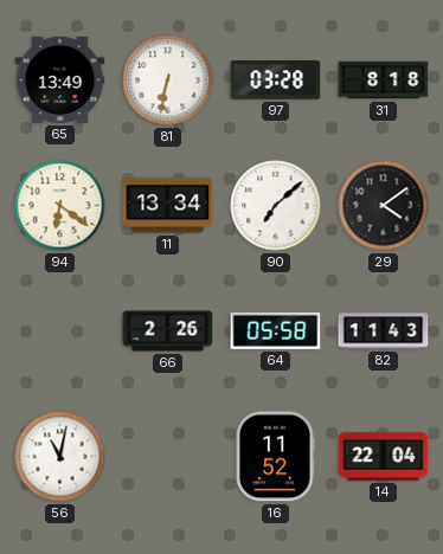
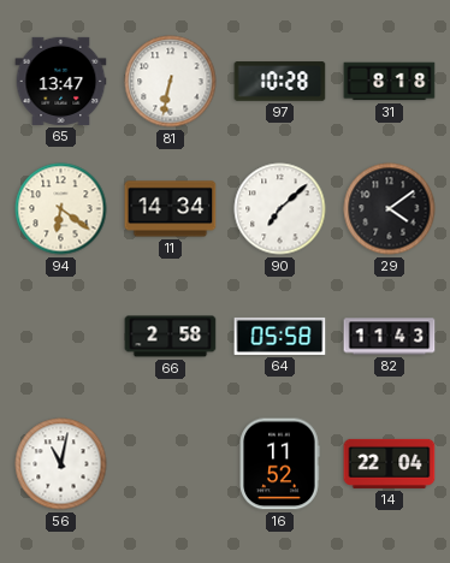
65: 13:49 -> 13:47 (61, 81)
97: 03:28 -> 10:28 (280, 82)
11: 13:34 -> 14:34 (171, 209)
66: 2:26 -> 2:58 (171, 337)
